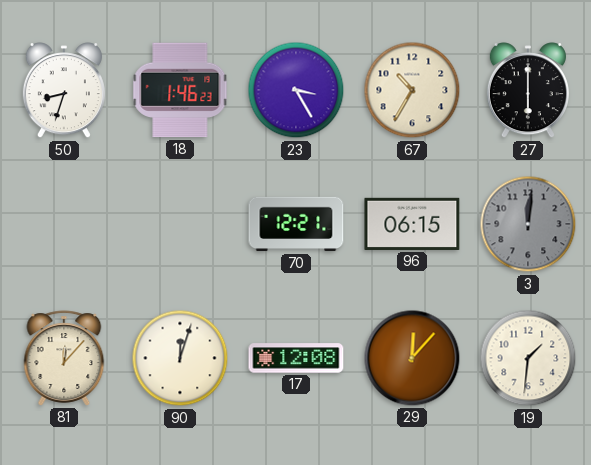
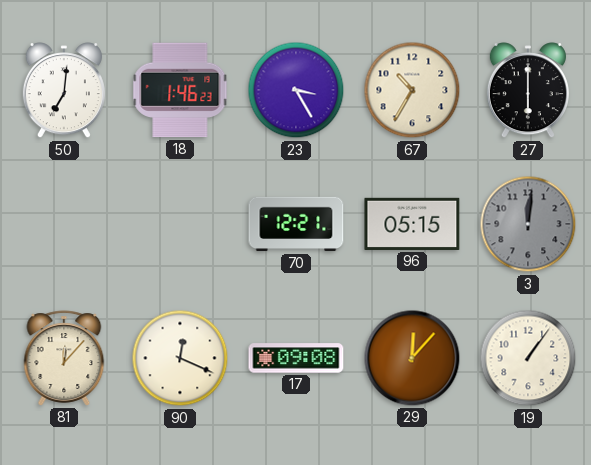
50: 8:33 -> 7:01 (64, 91)
96: 06:15 -> 05:15 (412, 224)
90: 12:03 -> 12:19 (180, 358)
17: 12:08 -> 09:08 (296, 358)
19: 1:31 -> 1:06 (528, 358)
